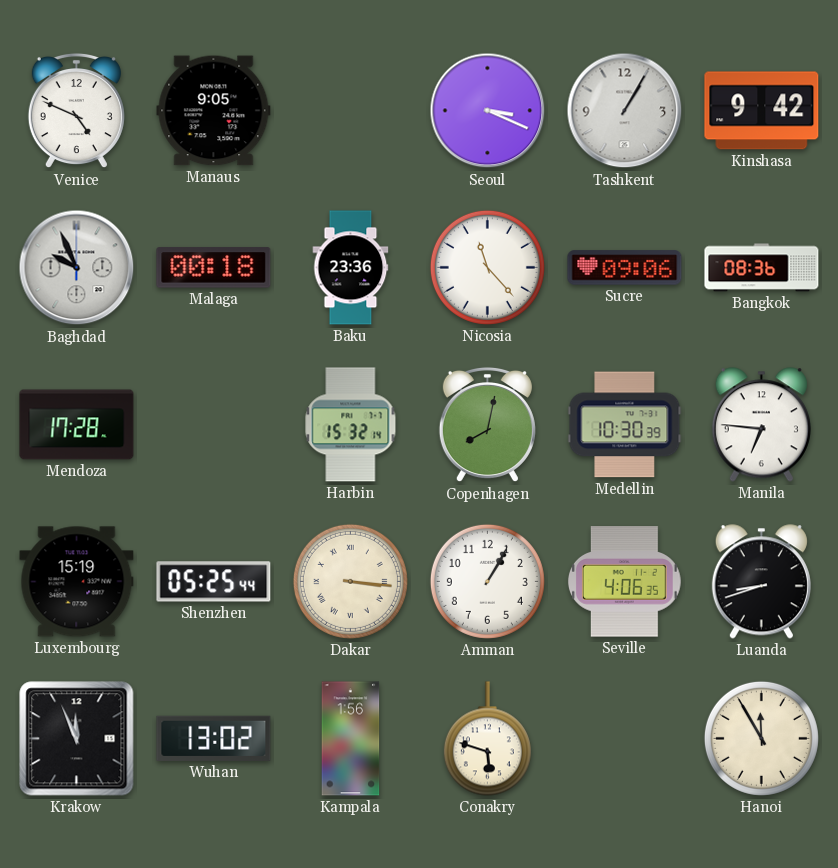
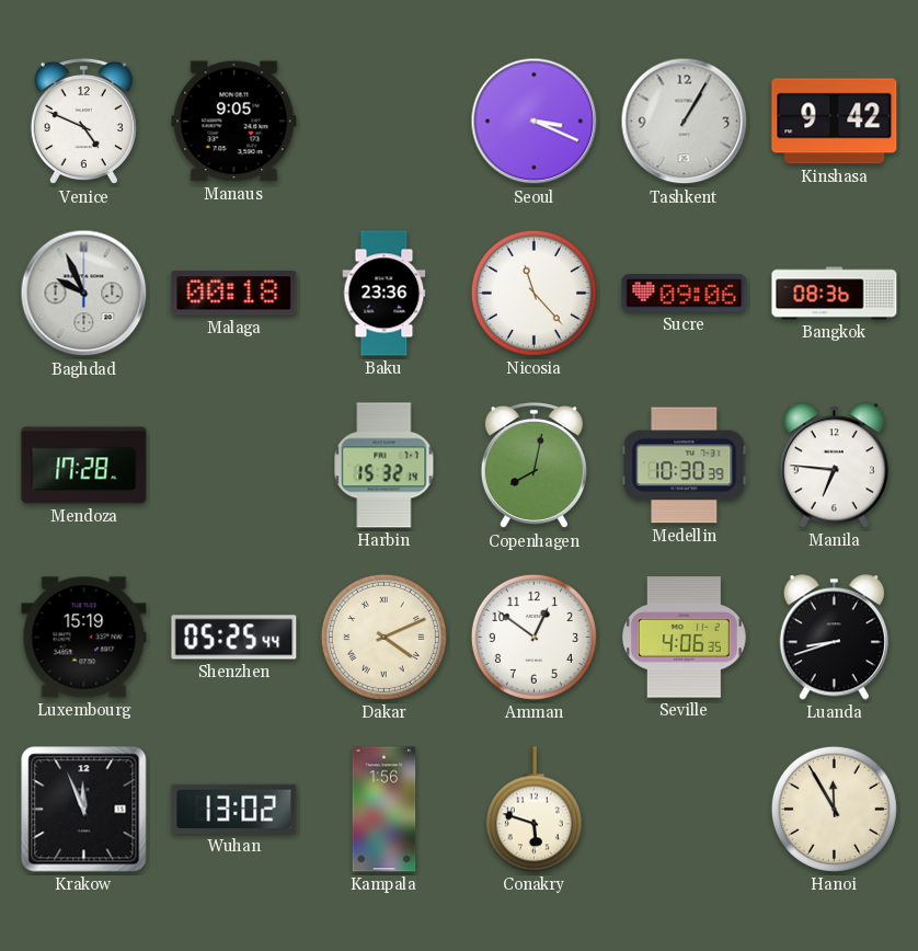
Dakar: 3:16 -> 4:11 (383, 637)
Amman: 1:05 -> 12:51 (533, 637)
